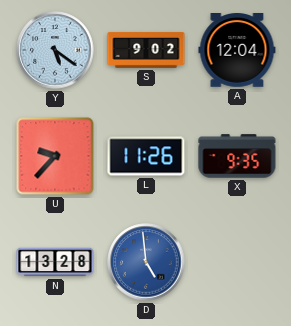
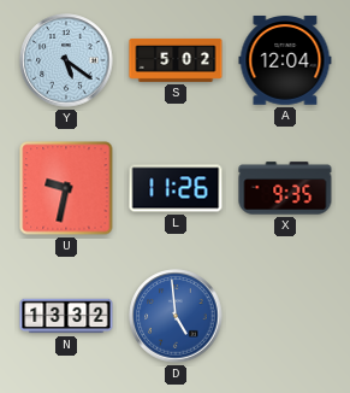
S: 9:02 -> 5:02 (176, 60)
U: 9:37 -> 9:32 (66, 188)
N: 13:28 -> 13:32 (66, 316)
